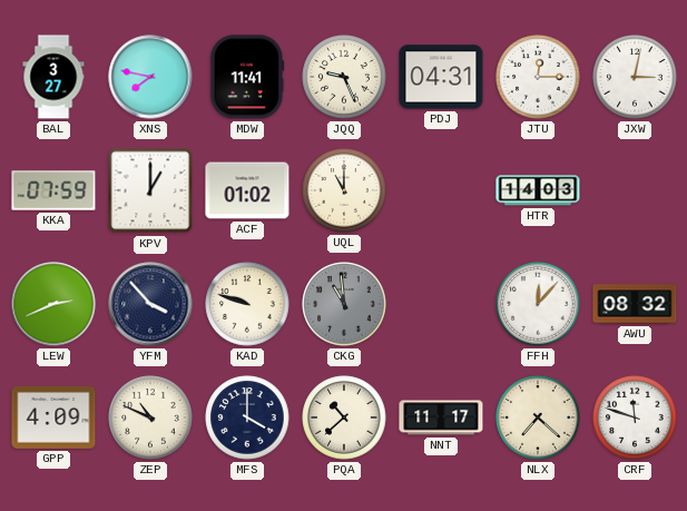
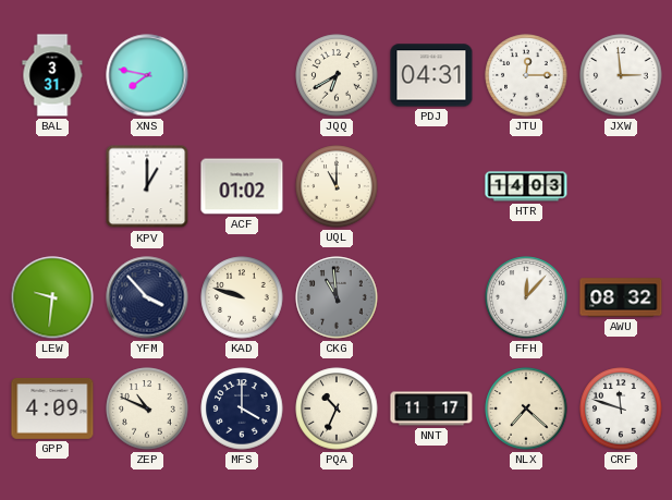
BAL: 3:27 -> 3:31 (52, 75)
MDW: 11:41 -> none (247, 77)
JQQ: 9:26 -> 6:40 (337, 75)
JXW: 3:02 -> 2:59 (621, 75)
KKA: 07:59 -> none (53, 190)
LEW: 2:41 -> 9:31 (52, 297)
PQA: 10:38 -> 10:34 (337, 408)
